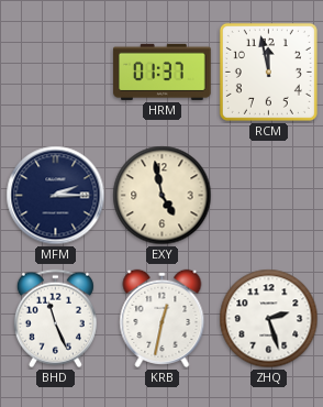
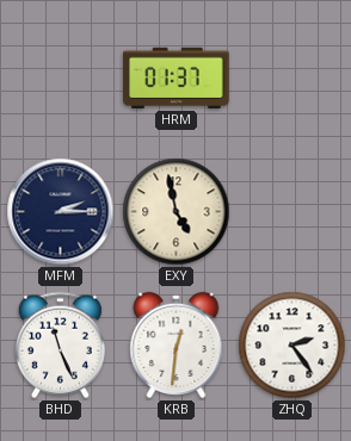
RCM: 11:58 -> none (268, 71)
KRB: 12:32 -> 12:31 (177, 344)
ZHQ: 2:27 -> 2:24 (292, 346)
